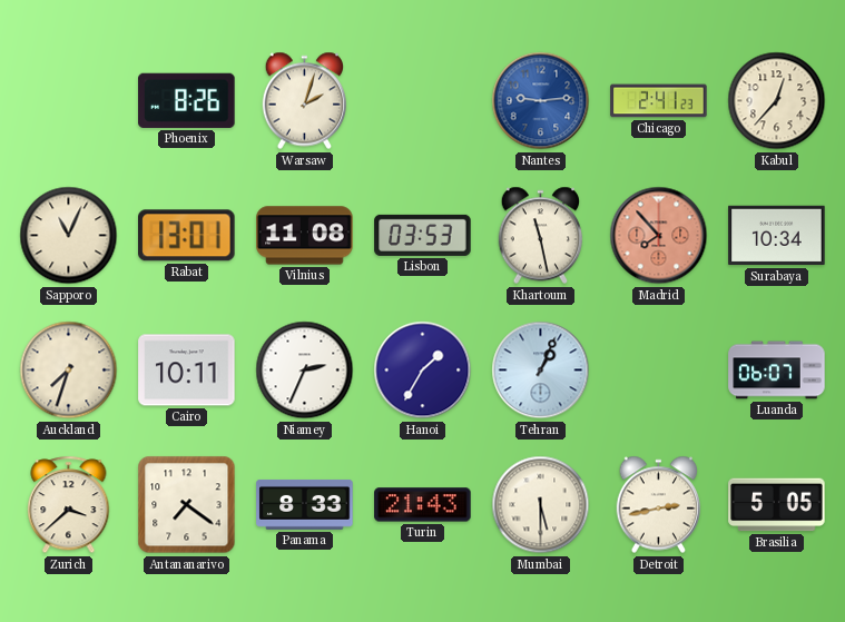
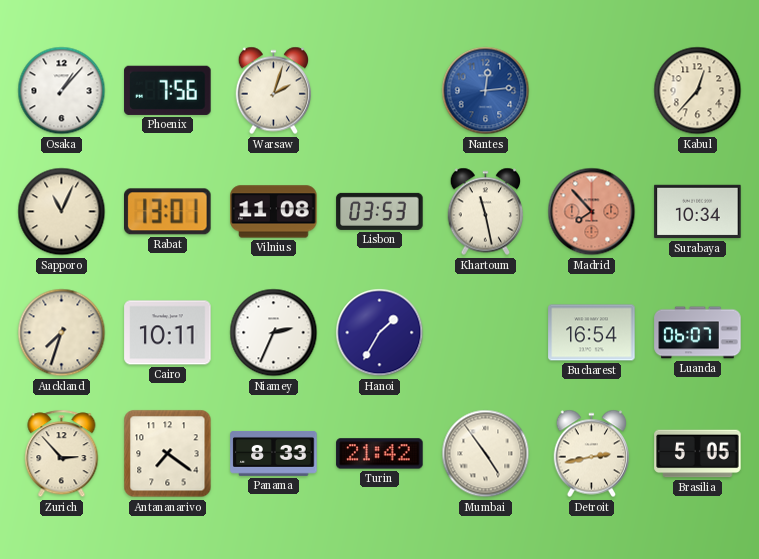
Osaka: none -> 1:07 (62, 91)
Phoenix: 8:26 -> 7:56 (168, 90)
Nantes: 9:14 -> 12:14 (486, 91)
Chicago: 2:41 -> none (659, 101)
Tehran: 1:04 -> none (541, 371)
Bucharest: none -> 16:54 (592, 333)
Zurich: 3:38 -> 2:53 (62, 454)
Turin: 21:43 -> 21:42 (380, 454)
Mumbai: 5:30 -> 4:54 (486, 454)
